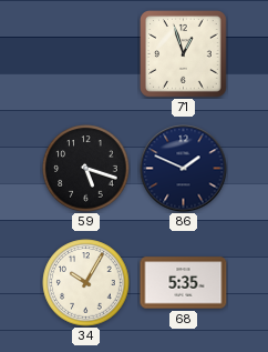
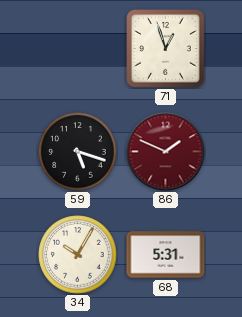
86 dial: navy -> burgundy (166, 152)
68: 5:35 -> 5:31 (166, 255)
